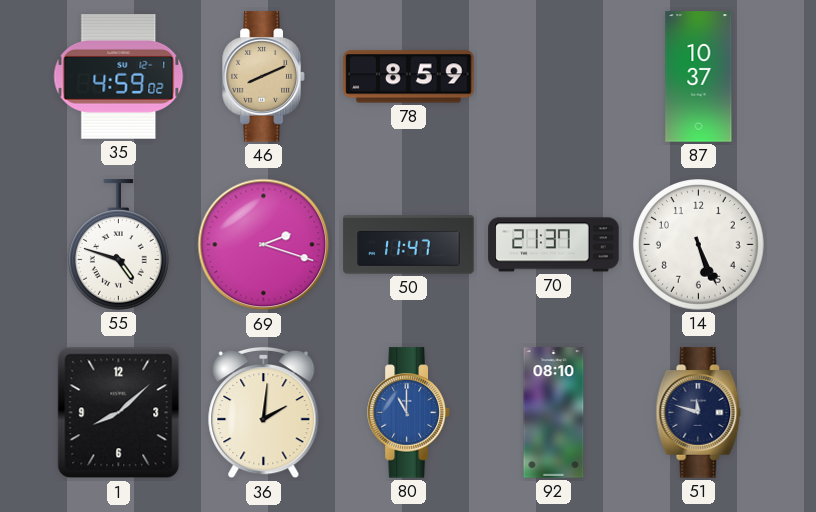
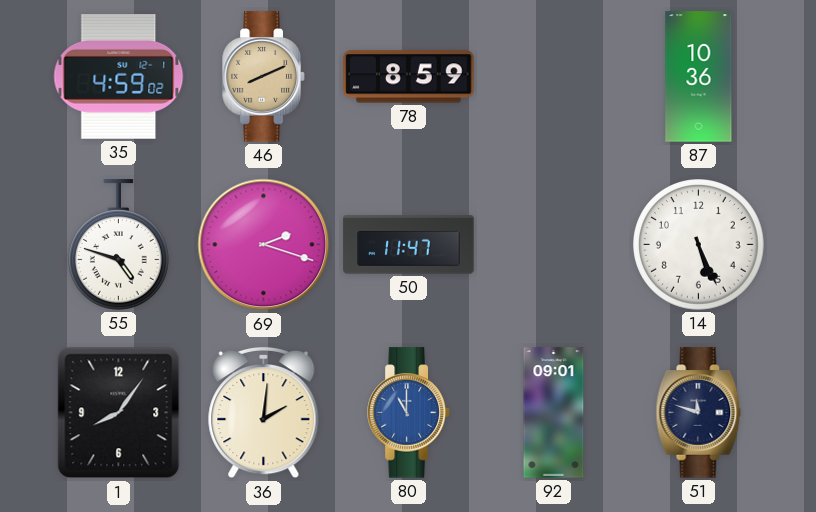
87: 10:37 -> 10:36 (699, 77)
70: 21:37 -> none (554, 245)
1: 8:08 -> 8:06 (119, 413)
92: 08:10 -> 09:01 (554, 413)
